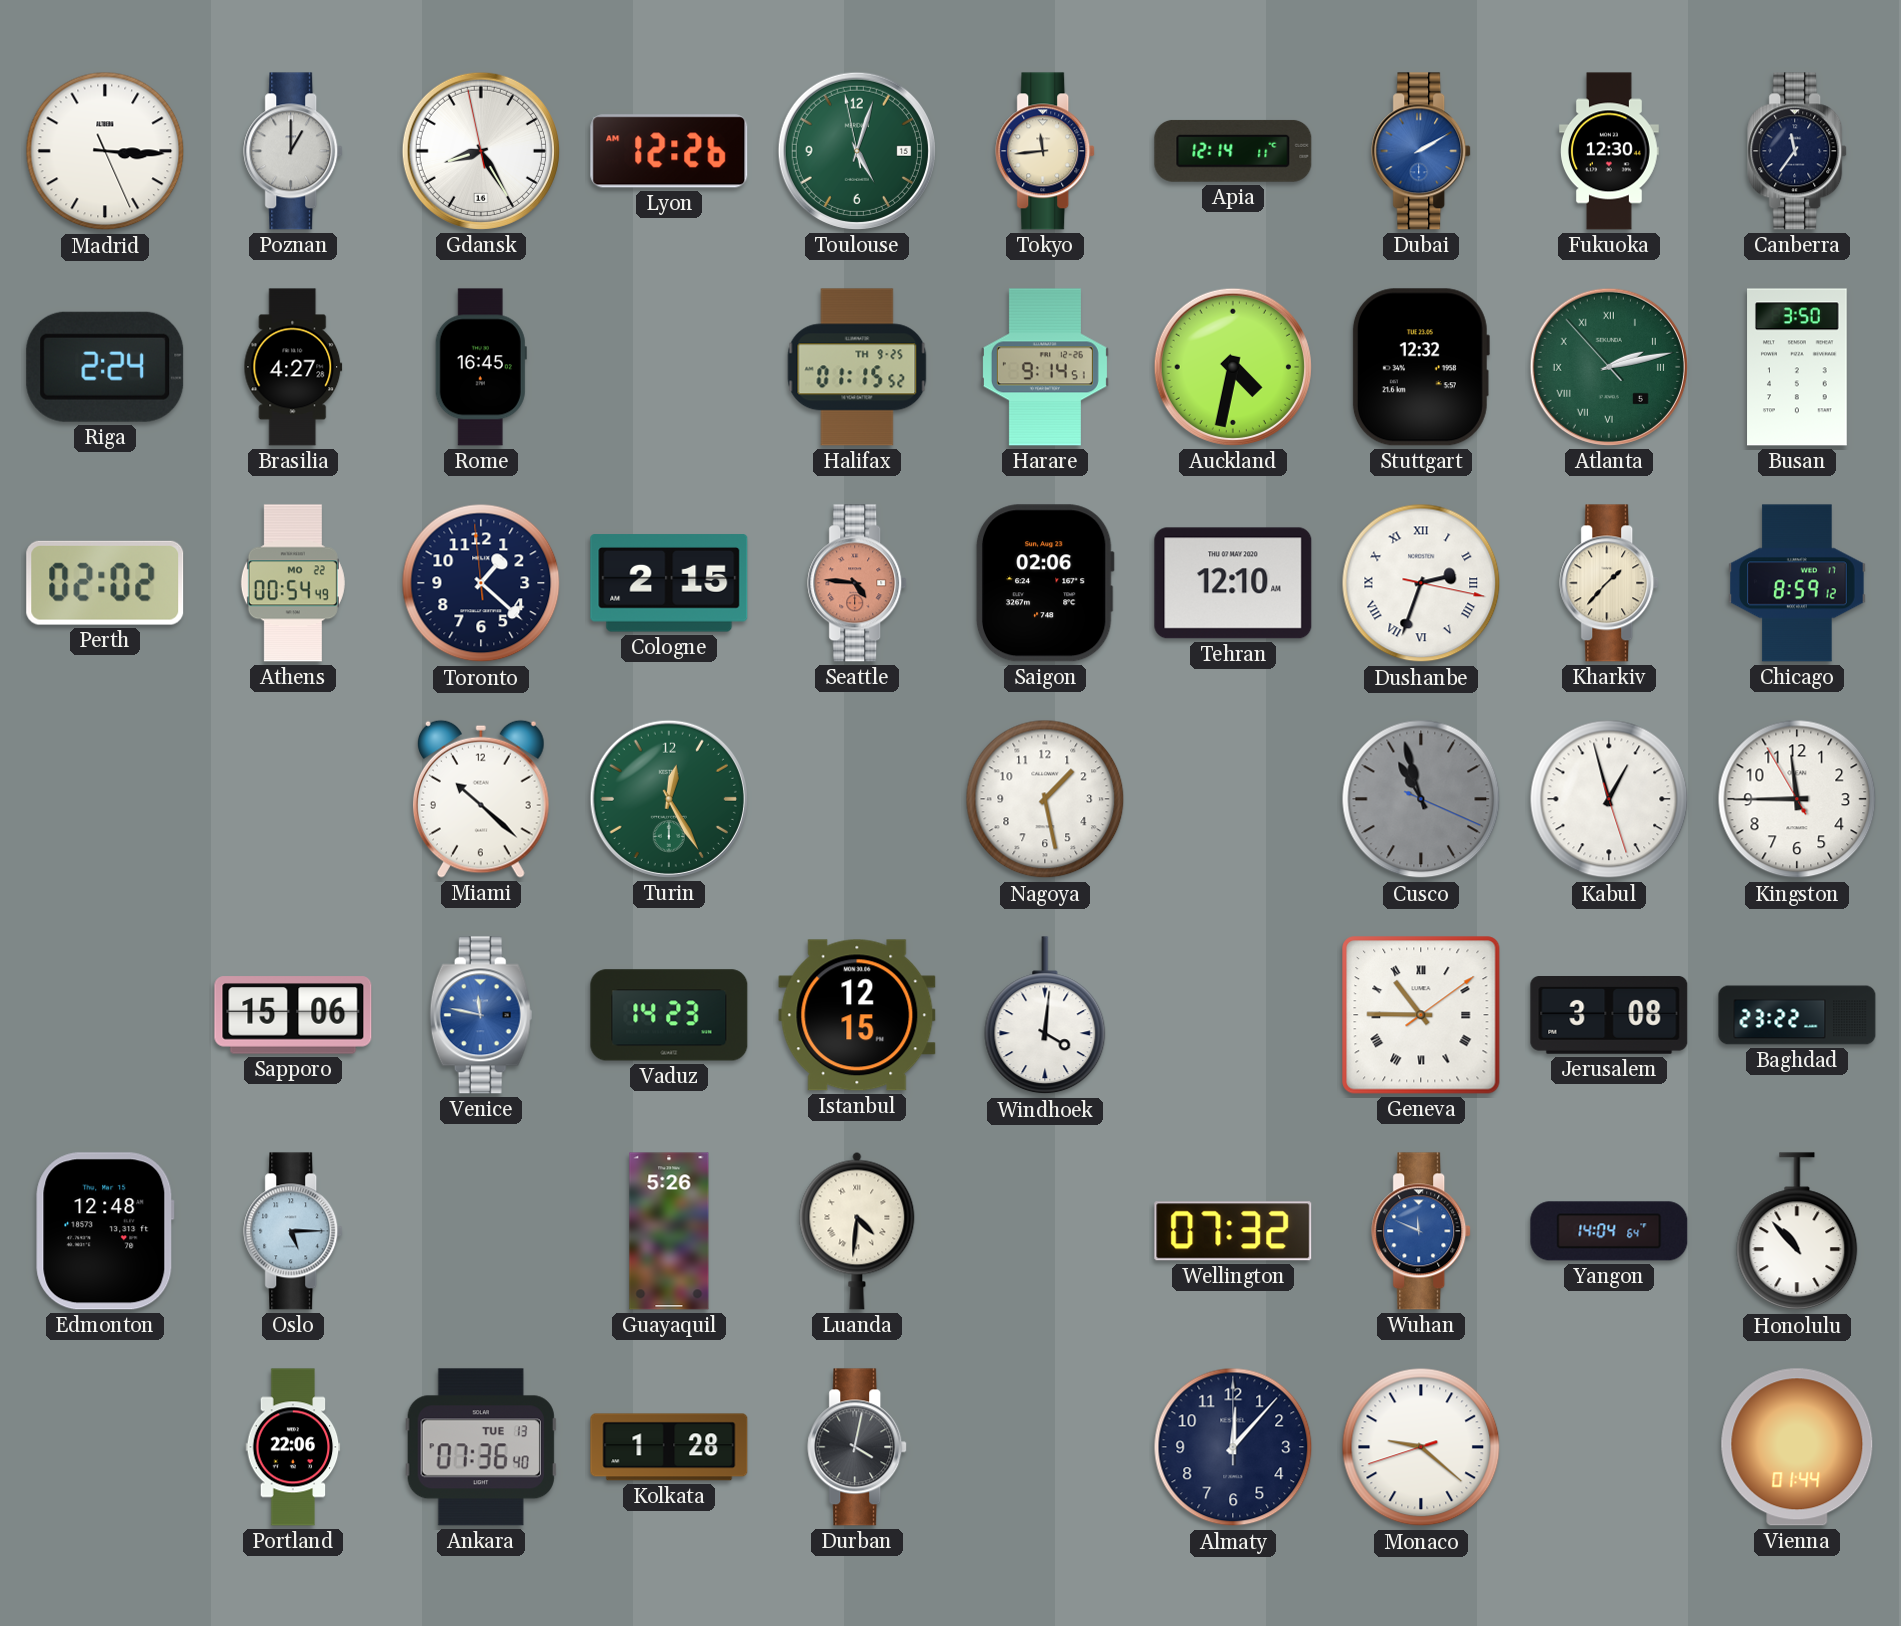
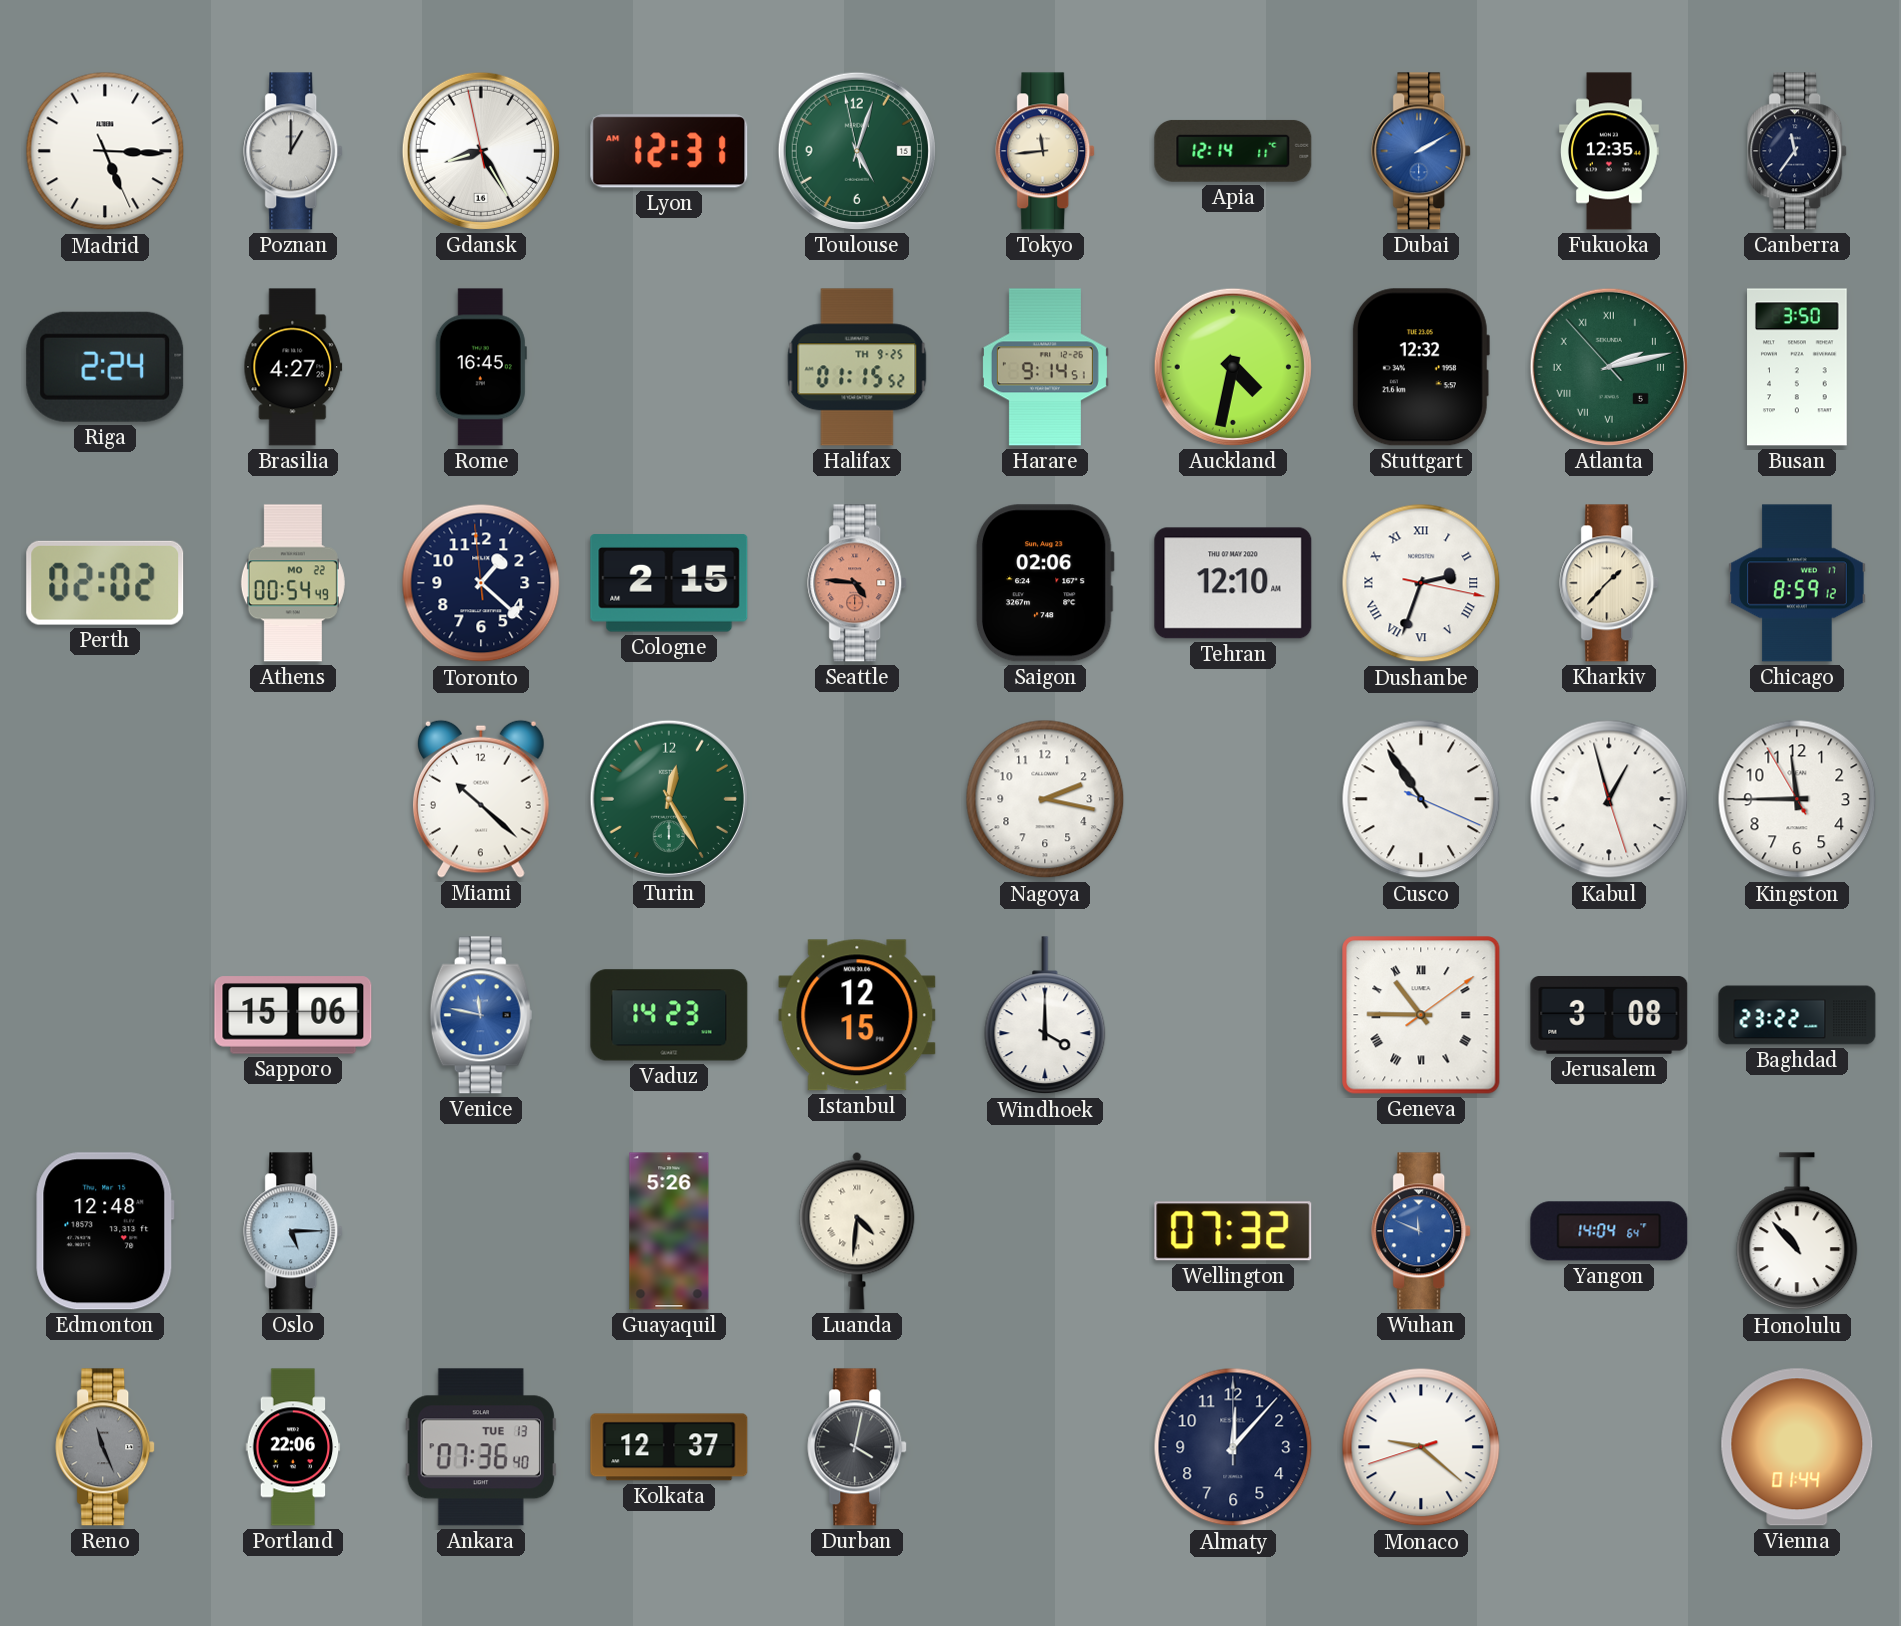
Madrid: 3:15 -> 5:15 (105, 151)
Lyon: 12:26 -> 12:31 (669, 151)
Fukuoka: 12:30 -> 12:35 (1610, 151)
Nagoya: 1:28 -> 2:17 (1045, 799)
Cusco: 10:57 -> 10:54 (1421, 799)
Cusco dial: grey -> white (1421, 799)
Windhoek: 4:01 -> 4:00 (1045, 1016)
Reno: none -> 11:26 (106, 1447)
Kolkata: 1:28 -> 12:37 (669, 1447)
